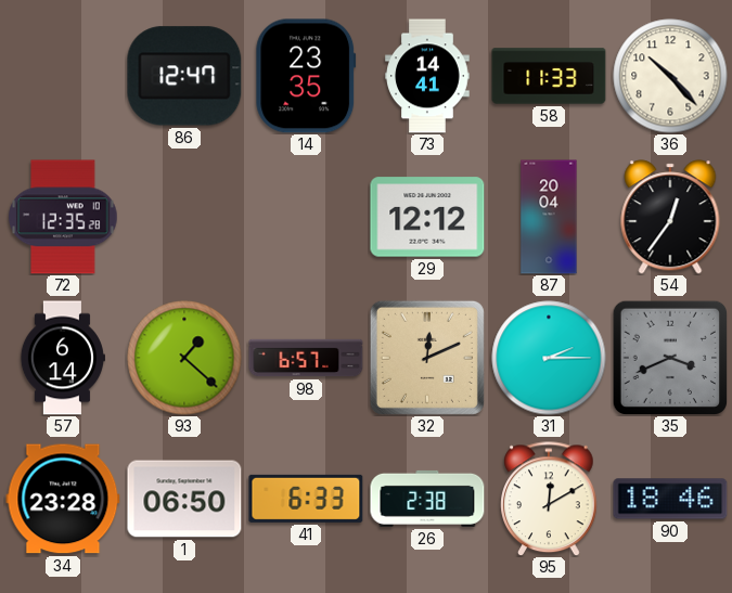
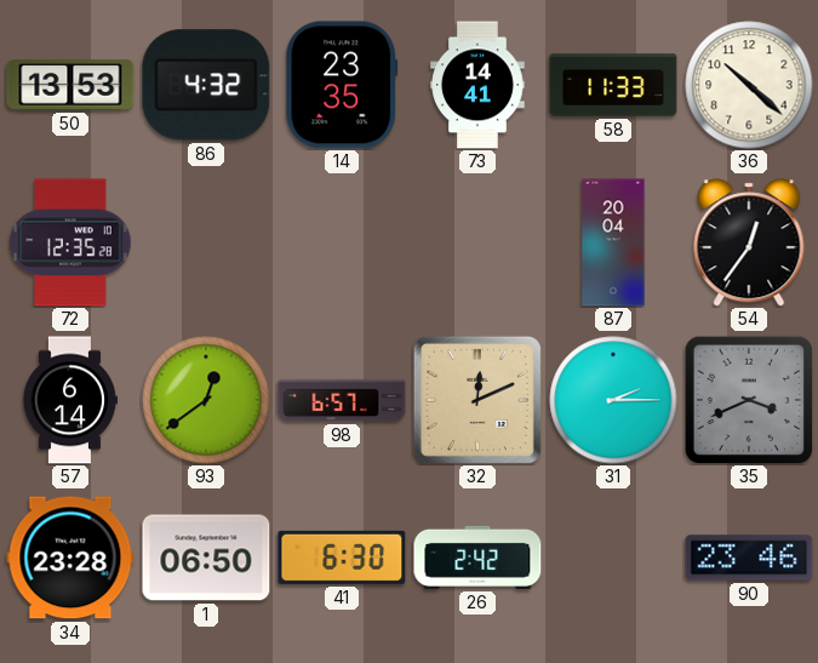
50: none -> 13:53 (70, 85)
86: 12:47 -> 4:32 (206, 85)
36: 10:23 -> 10:22 (749, 85)
29: 12:12 -> none (427, 217)
93: 1:22 -> 12:39 (206, 400)
41: 6:33 -> 6:30 (342, 558)
26: 2:38 -> 2:42 (477, 558)
95: 12:10 -> none (549, 499)
90: 18:46 -> 23:46 (749, 558)
